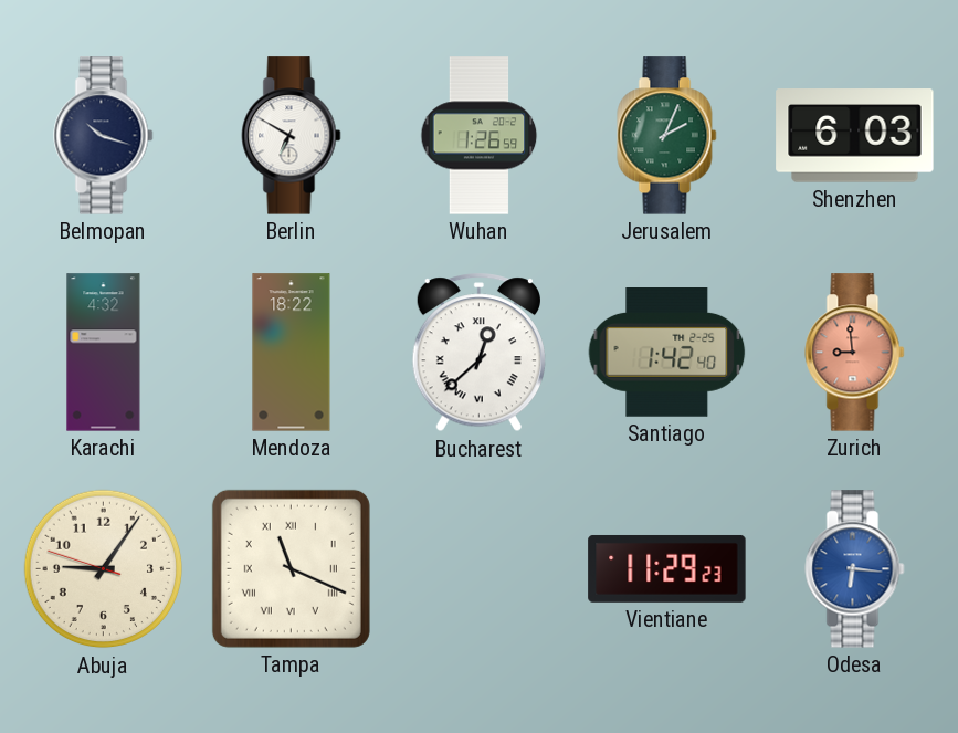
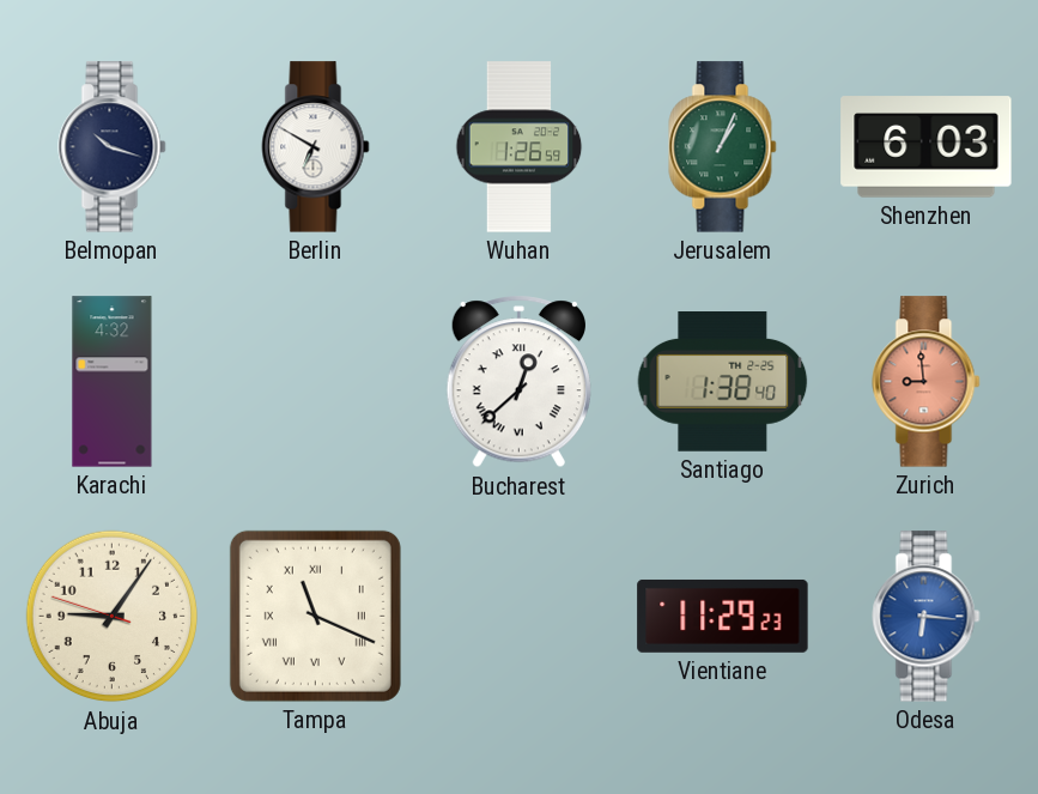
Jerusalem: 2:04 -> 1:04 (723, 147)
Mendoza: 18:22 -> none (292, 353)
Santiago: 1:42 -> 1:38 (723, 382)
